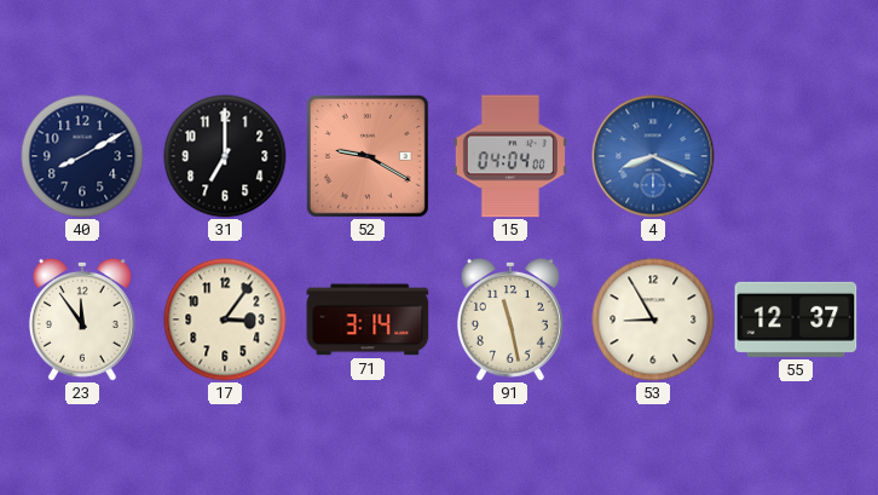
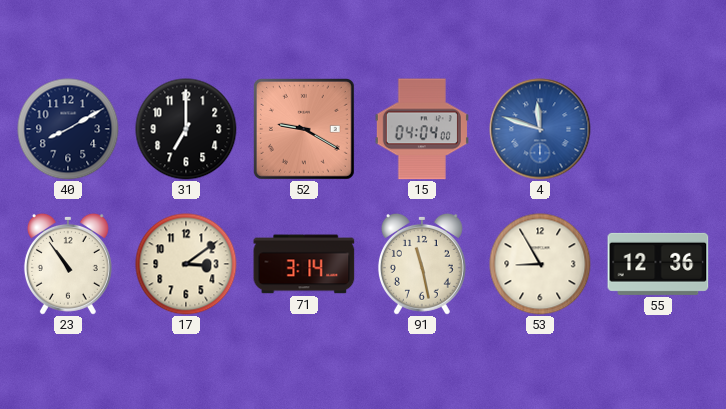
4: 8:19 -> 11:48 (540, 129)
23: 11:54 -> 10:54 (68, 264)
17: 3:06 -> 3:09 (186, 264)
55: 12:37 -> 12:36 (658, 264)
